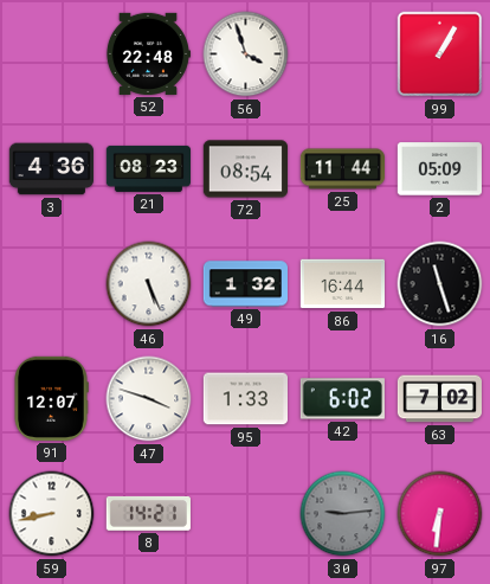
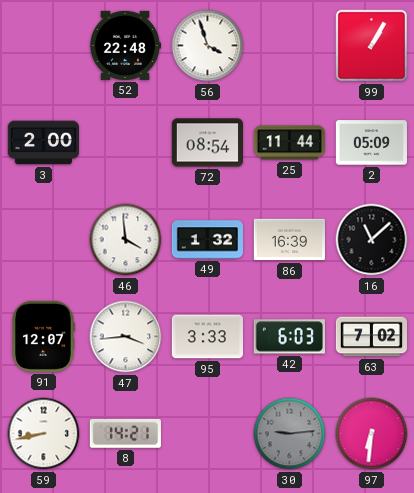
3: 4:36 -> 2:00 (43, 143)
21: 08:23 -> none (148, 168)
46: 5:26 -> 3:59 (126, 240)
86: 16:44 -> 16:39 (289, 240)
16: 11:27 -> 11:08 (372, 240)
47: 3:48 -> 3:44 (126, 337)
95: 1:33 -> 3:33 (207, 337)
42: 6:02 -> 6:03 (289, 337)
